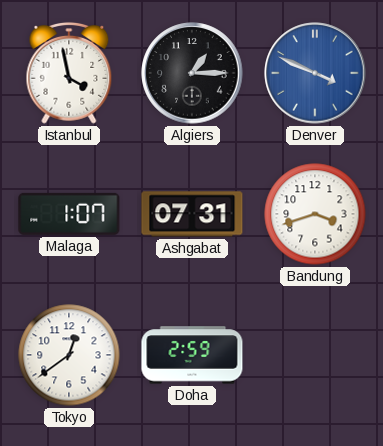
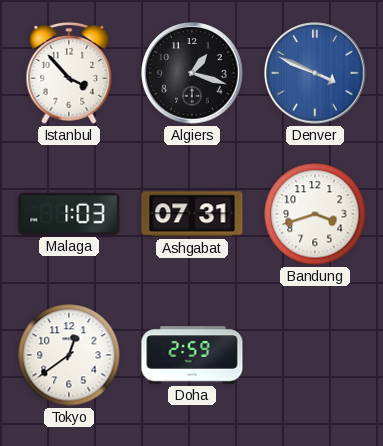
Istanbul: 3:58 -> 3:53 (69, 73)
Algiers: 1:15 -> 1:18 (192, 73)
Malaga: 1:07 -> 1:03 (69, 214)
